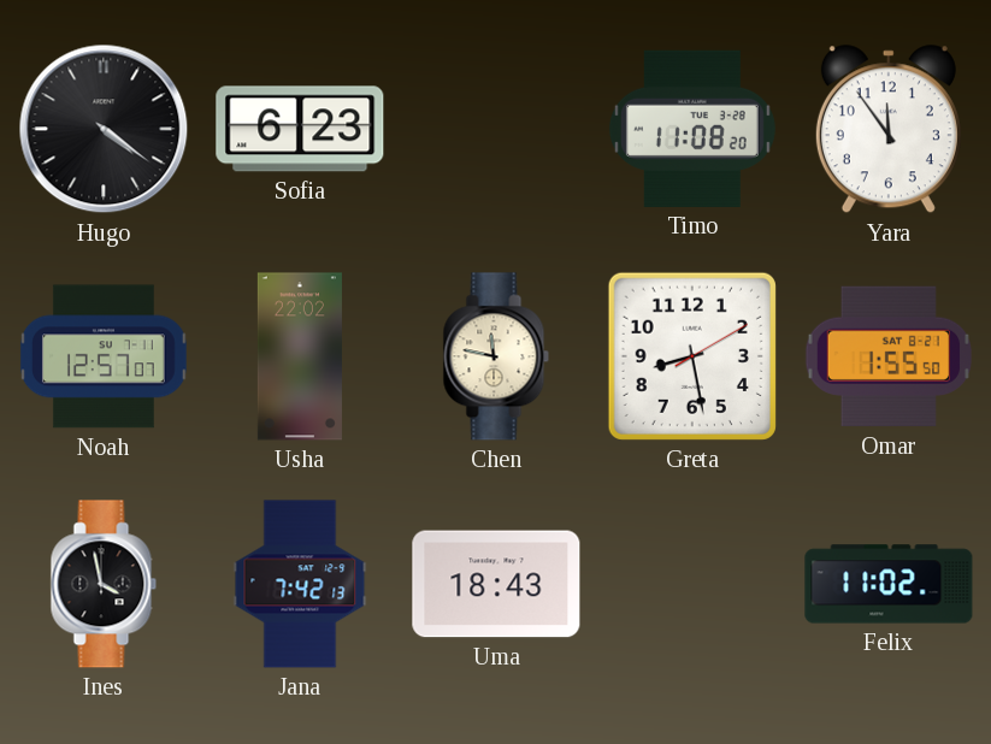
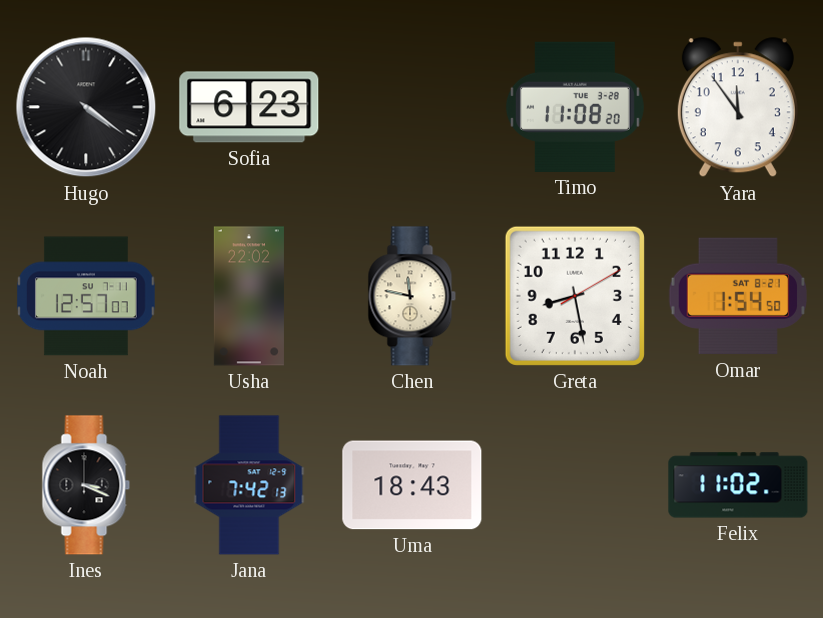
Omar: 1:55 -> 1:54 (738, 296)
Ines: 3:58 -> 3:19 (86, 485)
